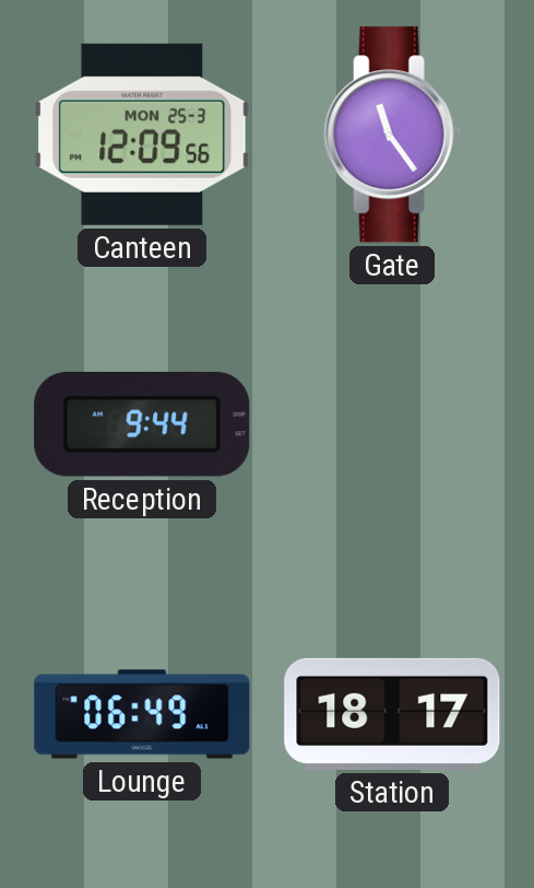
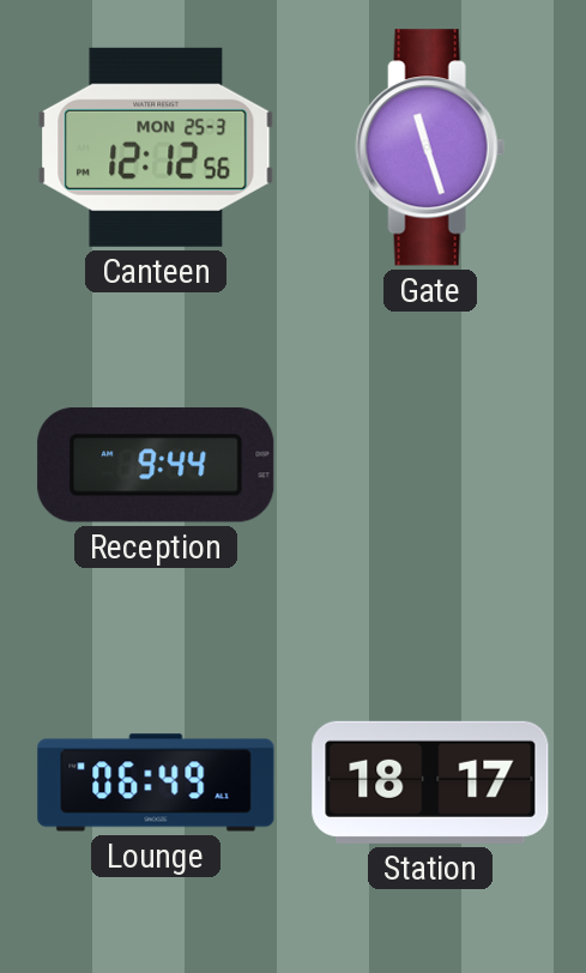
Canteen: 12:09 -> 12:12 (156, 147)
Gate: 11:24 -> 11:27 (430, 147)
